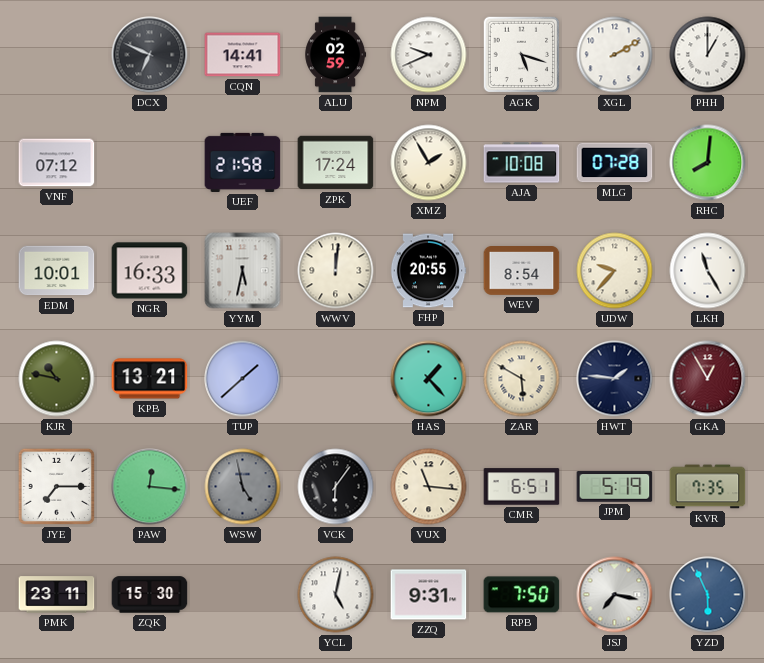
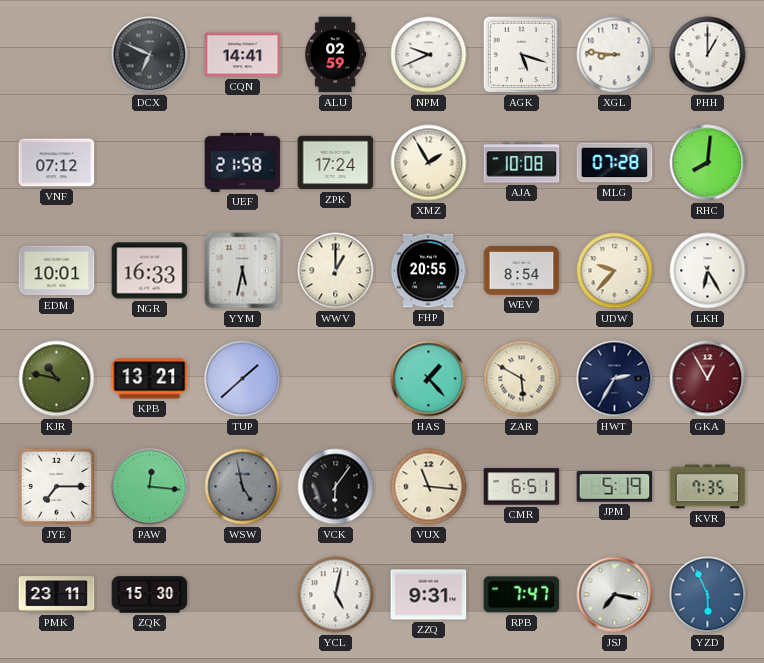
XGL: 2:10 -> 8:46 (615, 55)
WWV: 12:01 -> 1:00 (336, 271)
LKH: 11:25 -> 6:25 (708, 271)
HWT: 1:46 -> 2:35 (615, 379)
RPB: 7:50 -> 7:47 (522, 595)
